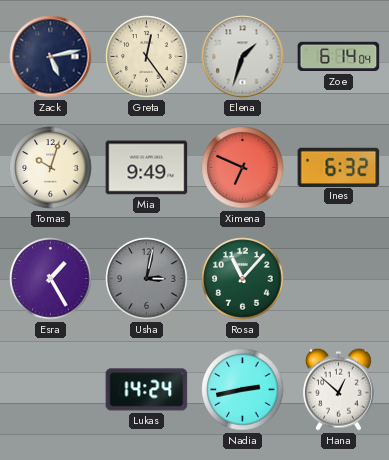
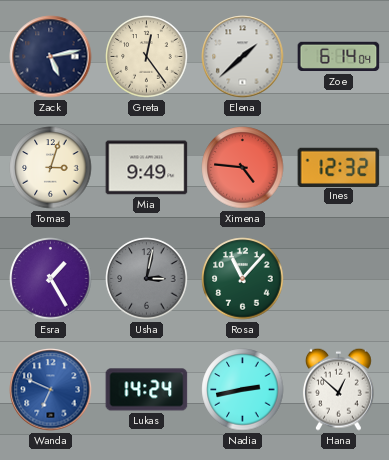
Elena: 1:33 -> 1:38 (243, 57)
Tomas: 10:03 -> 3:03 (51, 168)
Ximena: 6:49 -> 4:46 (243, 168)
Ines: 6:32 -> 12:32 (339, 167)
Wanda: none -> 6:49 (51, 390)
